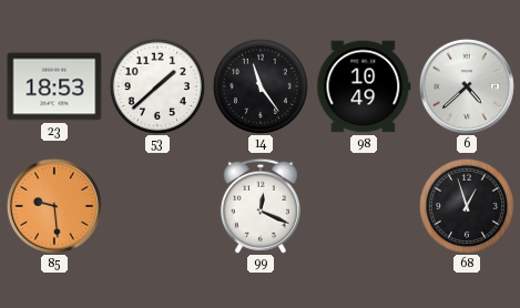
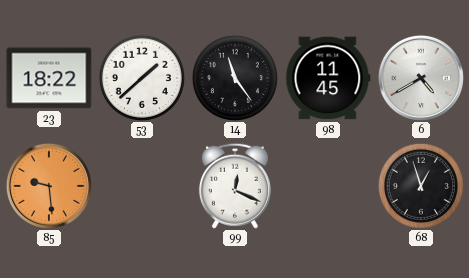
23: 18:53 -> 18:22 (49, 78)
98: 10:49 -> 11:45 (328, 78)
6: 4:38 -> 4:40 (421, 78)
